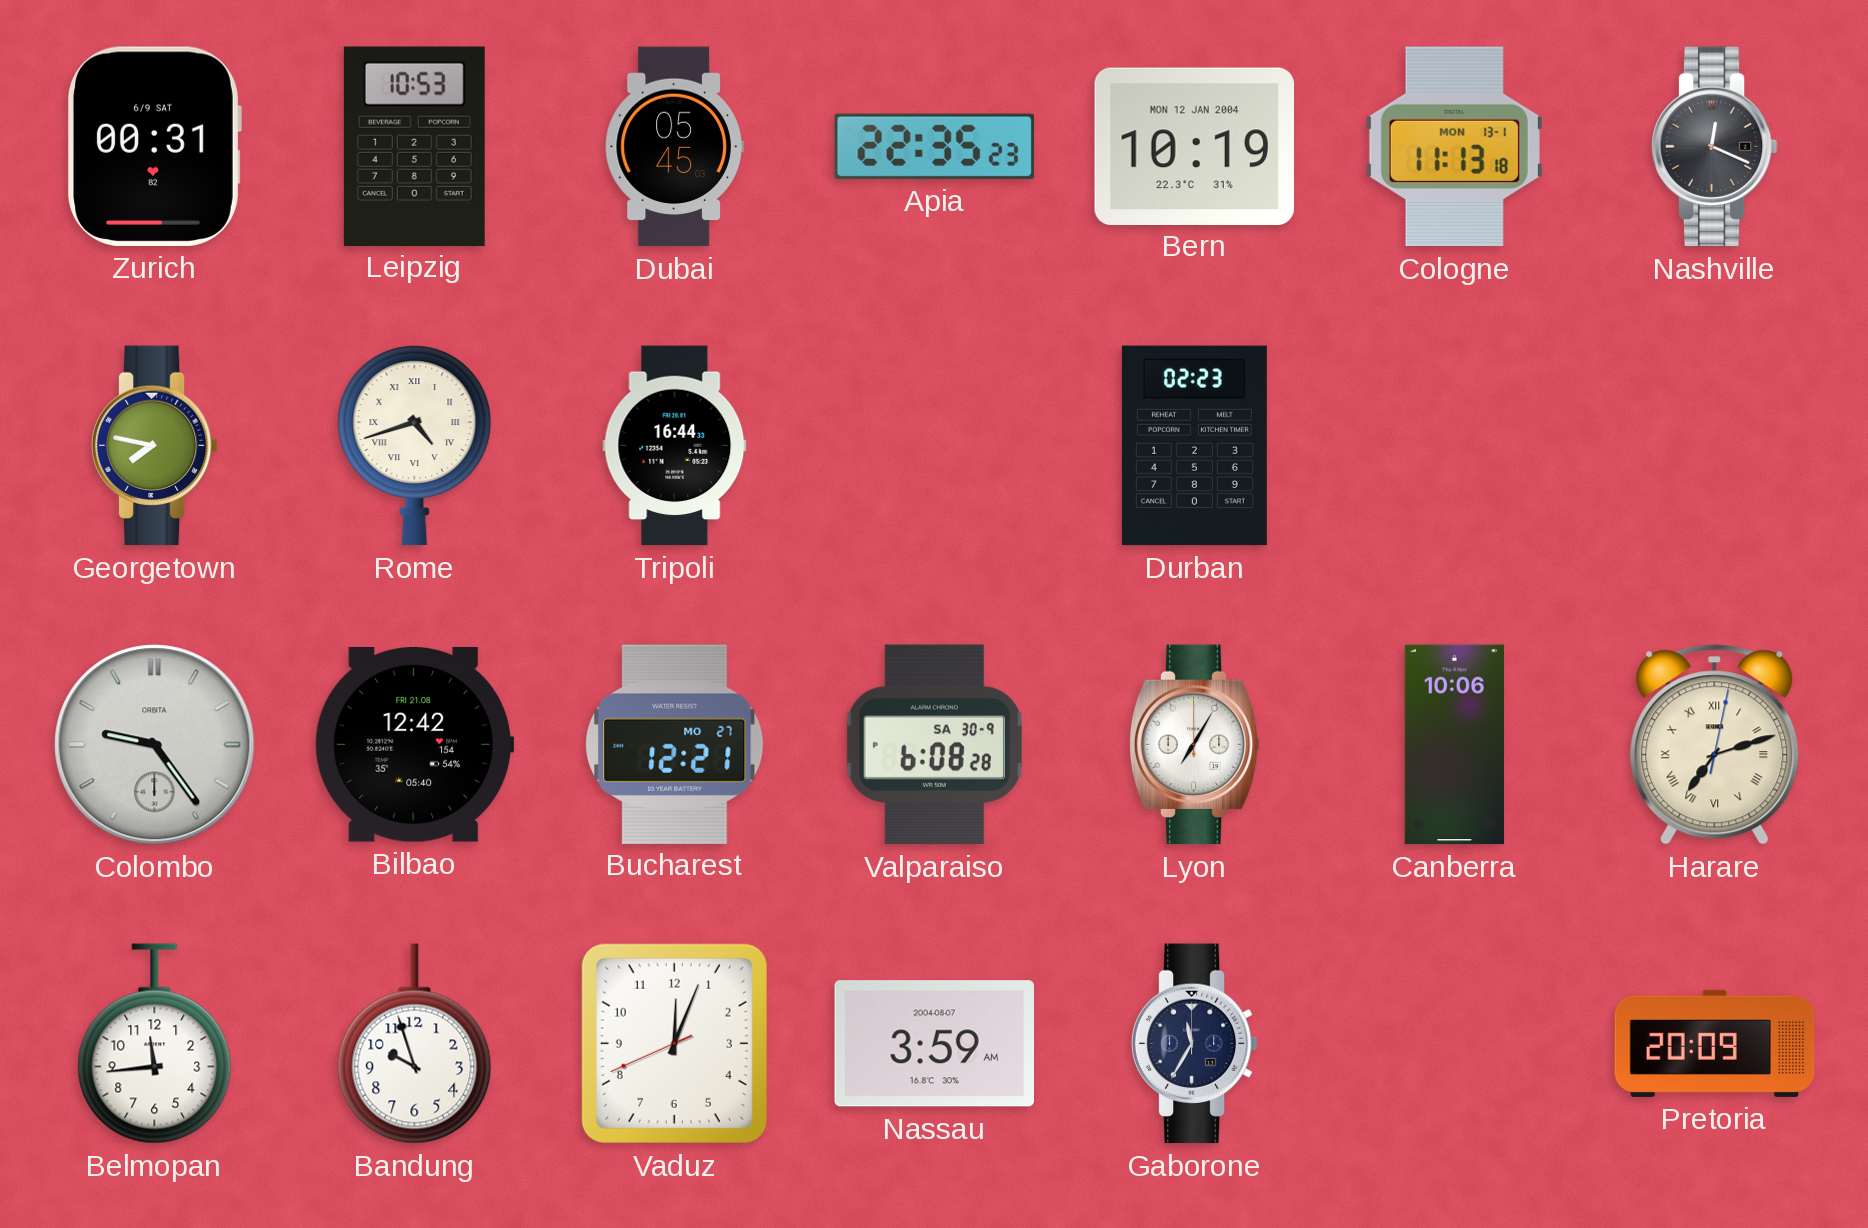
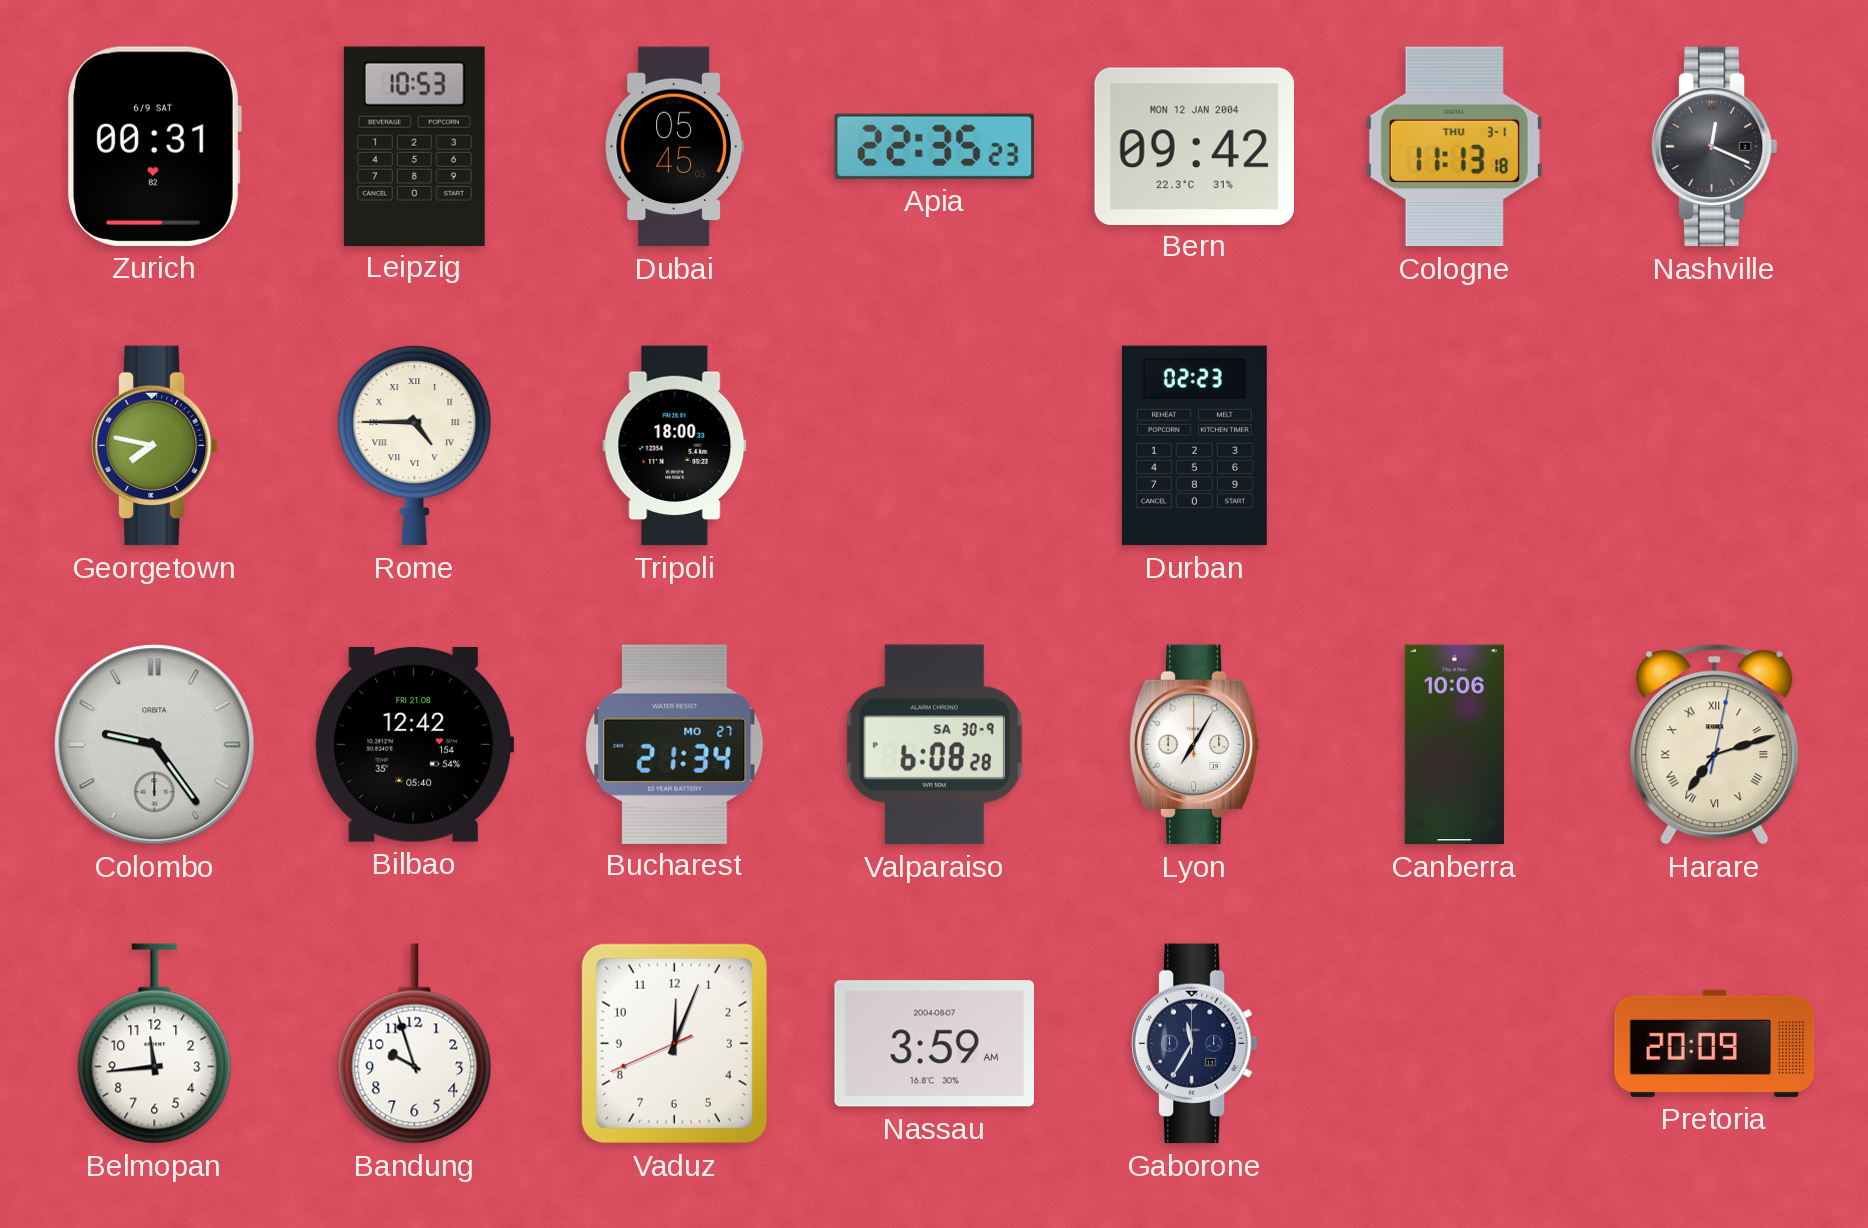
Bern: 10:19 -> 09:42 (1194, 146)
Cologne date: MON 13-1 -> THU 3-1 (1454, 147)
Rome: 4:42 -> 4:45 (415, 446)
Tripoli: 16:44 -> 18:00 (675, 446)
Bucharest: 12:21 -> 21:34 (675, 744)
